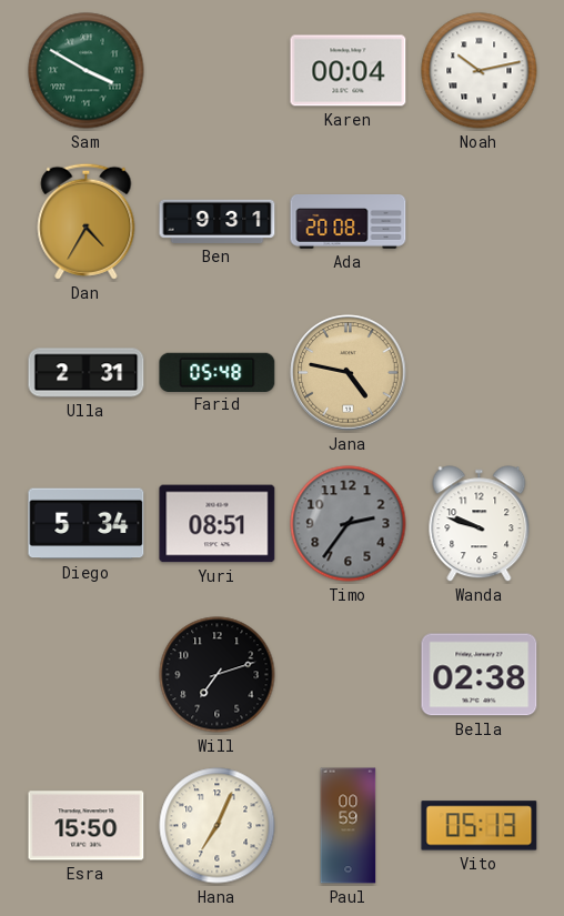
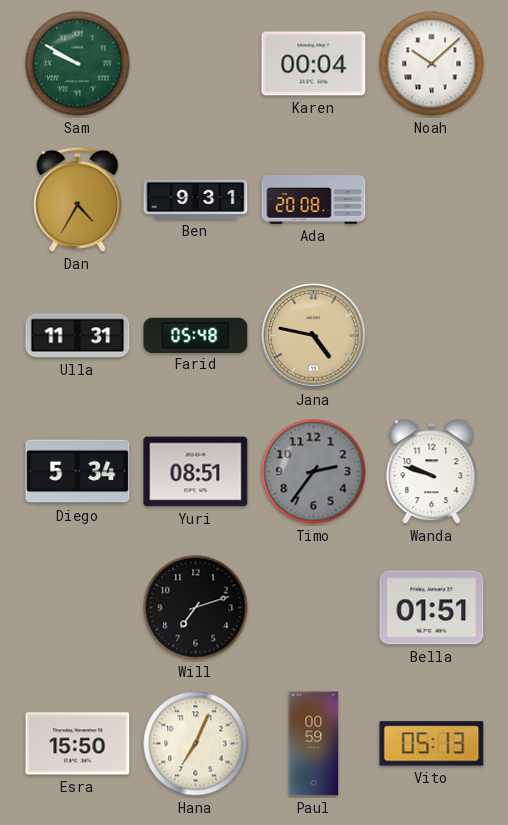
Sam: 3:50 -> 9:50 (78, 64)
Noah: 10:13 -> 10:08 (432, 64)
Ulla: 2:31 -> 11:31 (78, 336)
Bella: 02:38 -> 01:51 (432, 608)
